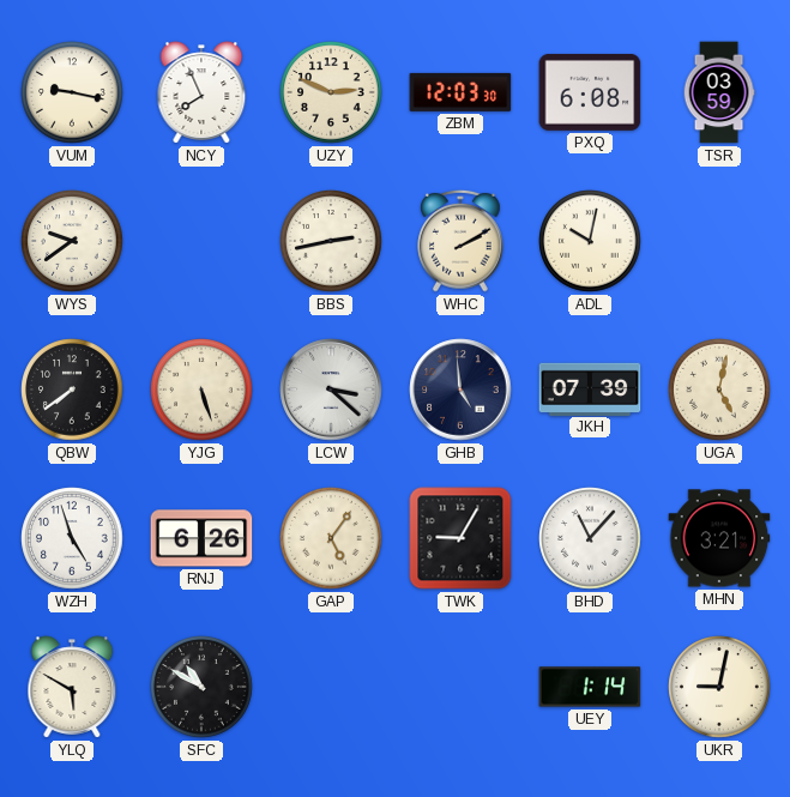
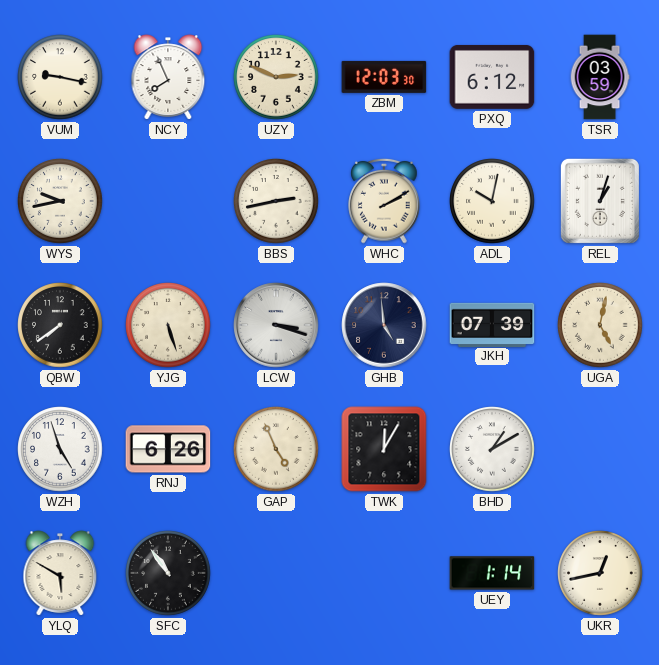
PXQ: 6:08 -> 6:12 (492, 77)
WYS: 9:39 -> 9:43 (60, 201)
REL: none -> 1:03 (600, 201)
LCW: 3:22 -> 3:18 (276, 325)
GAP: 5:06 -> 4:56 (276, 449)
TWK: 9:05 -> 12:05 (384, 449)
BHD: 11:07 -> 1:10 (492, 449)
MHN: 3:21 -> none (719, 538)
SFC: 10:50 -> 10:54 (168, 573)
UKR: 9:02 -> 12:43 (600, 573)
